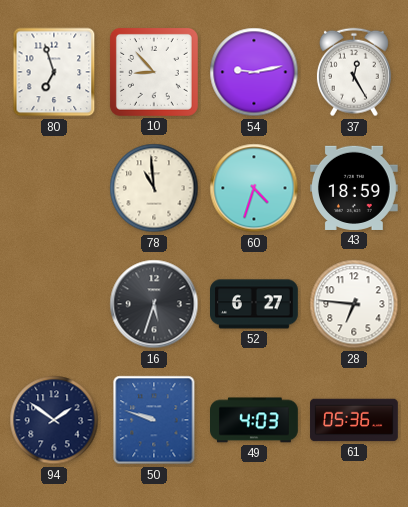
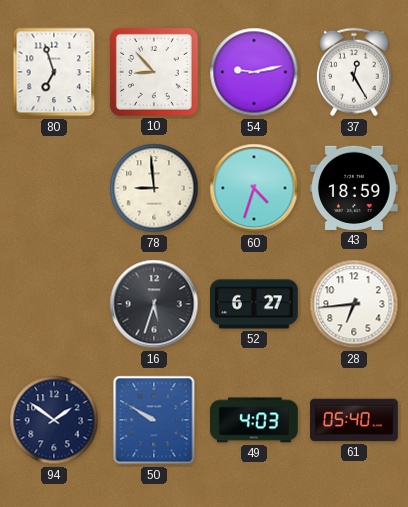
78: 10:59 -> 8:59 (154, 188)
28: 6:46 -> 6:44 (354, 304)
50: 9:48 -> 9:50 (154, 420)
61: 05:36 -> 05:40 (354, 420)
